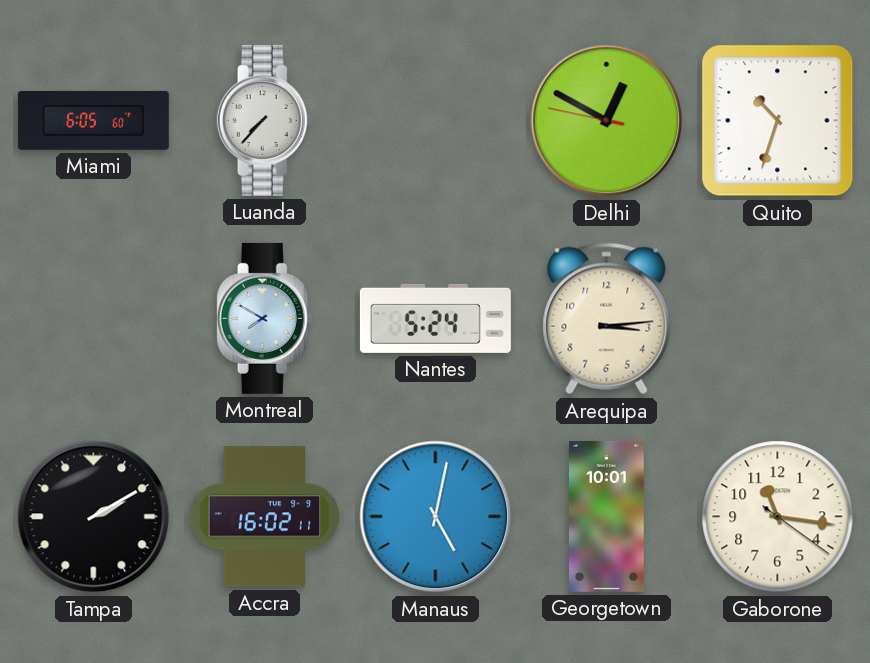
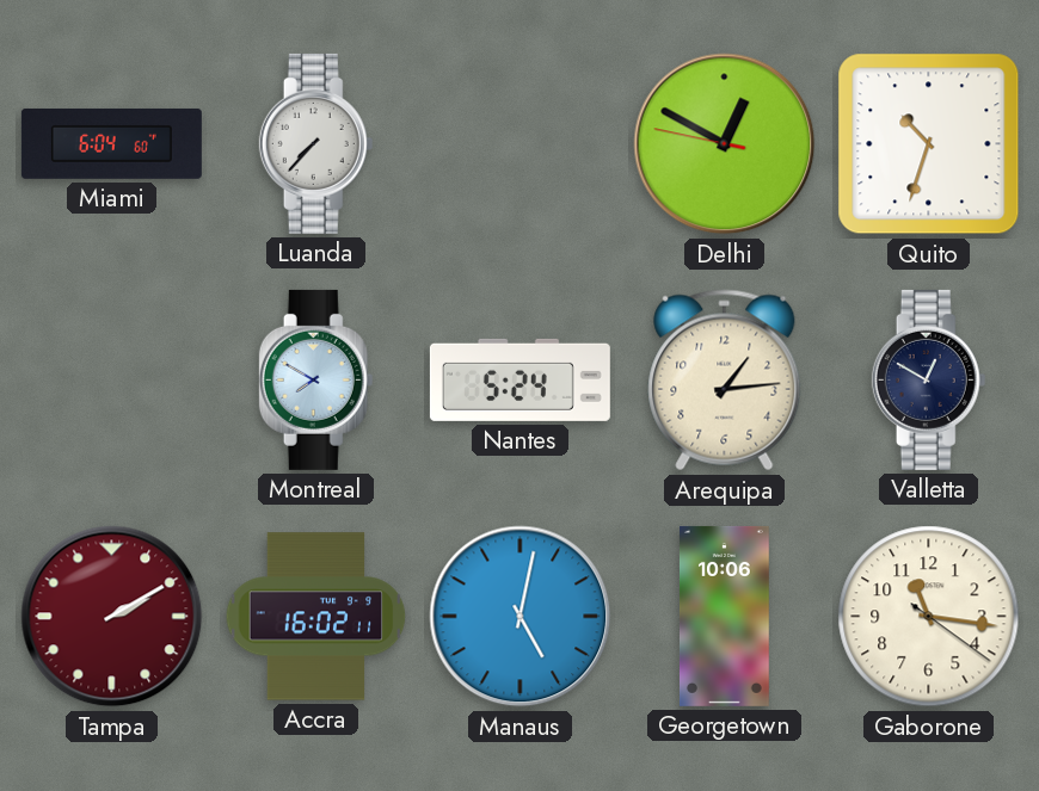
Miami: 6:05 -> 6:04 (111, 143)
Arequipa: 3:14 -> 1:14 (725, 381)
Valletta: none -> 12:50 (929, 379)
Tampa dial: black -> burgundy (112, 617)
Georgetown: 10:01 -> 10:06 (724, 616)
